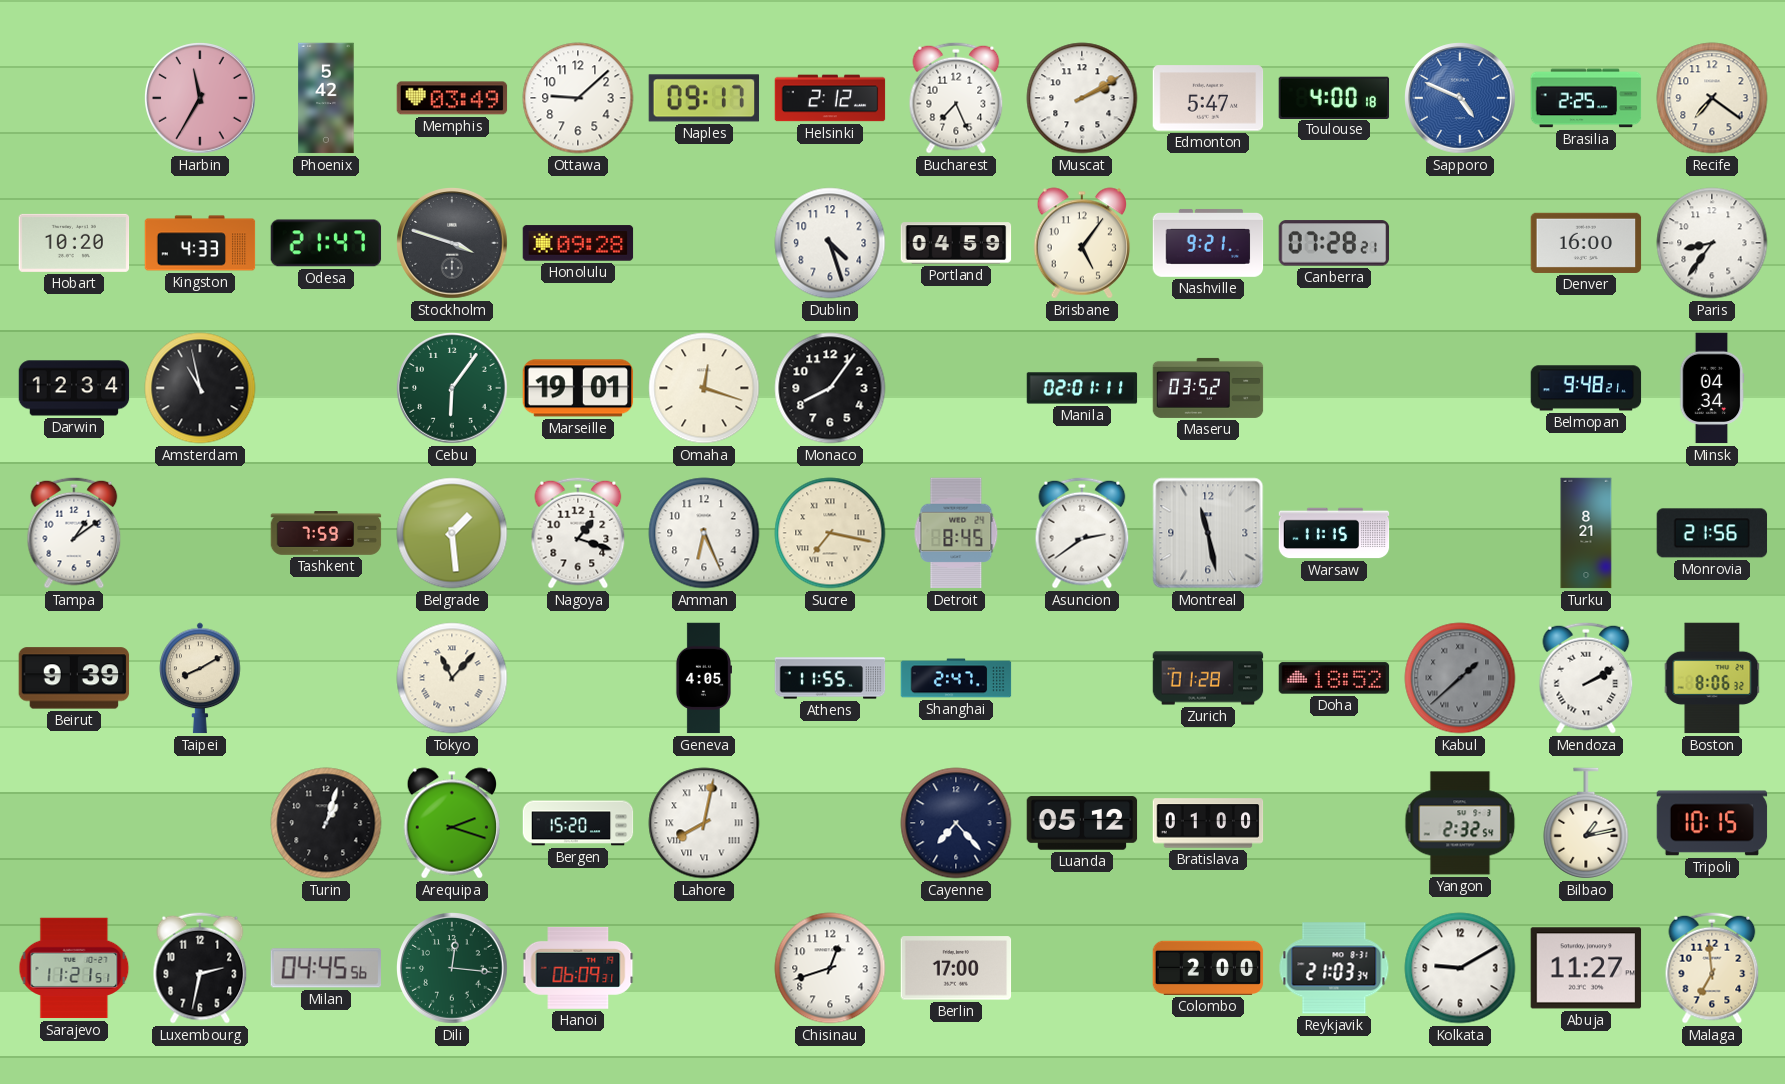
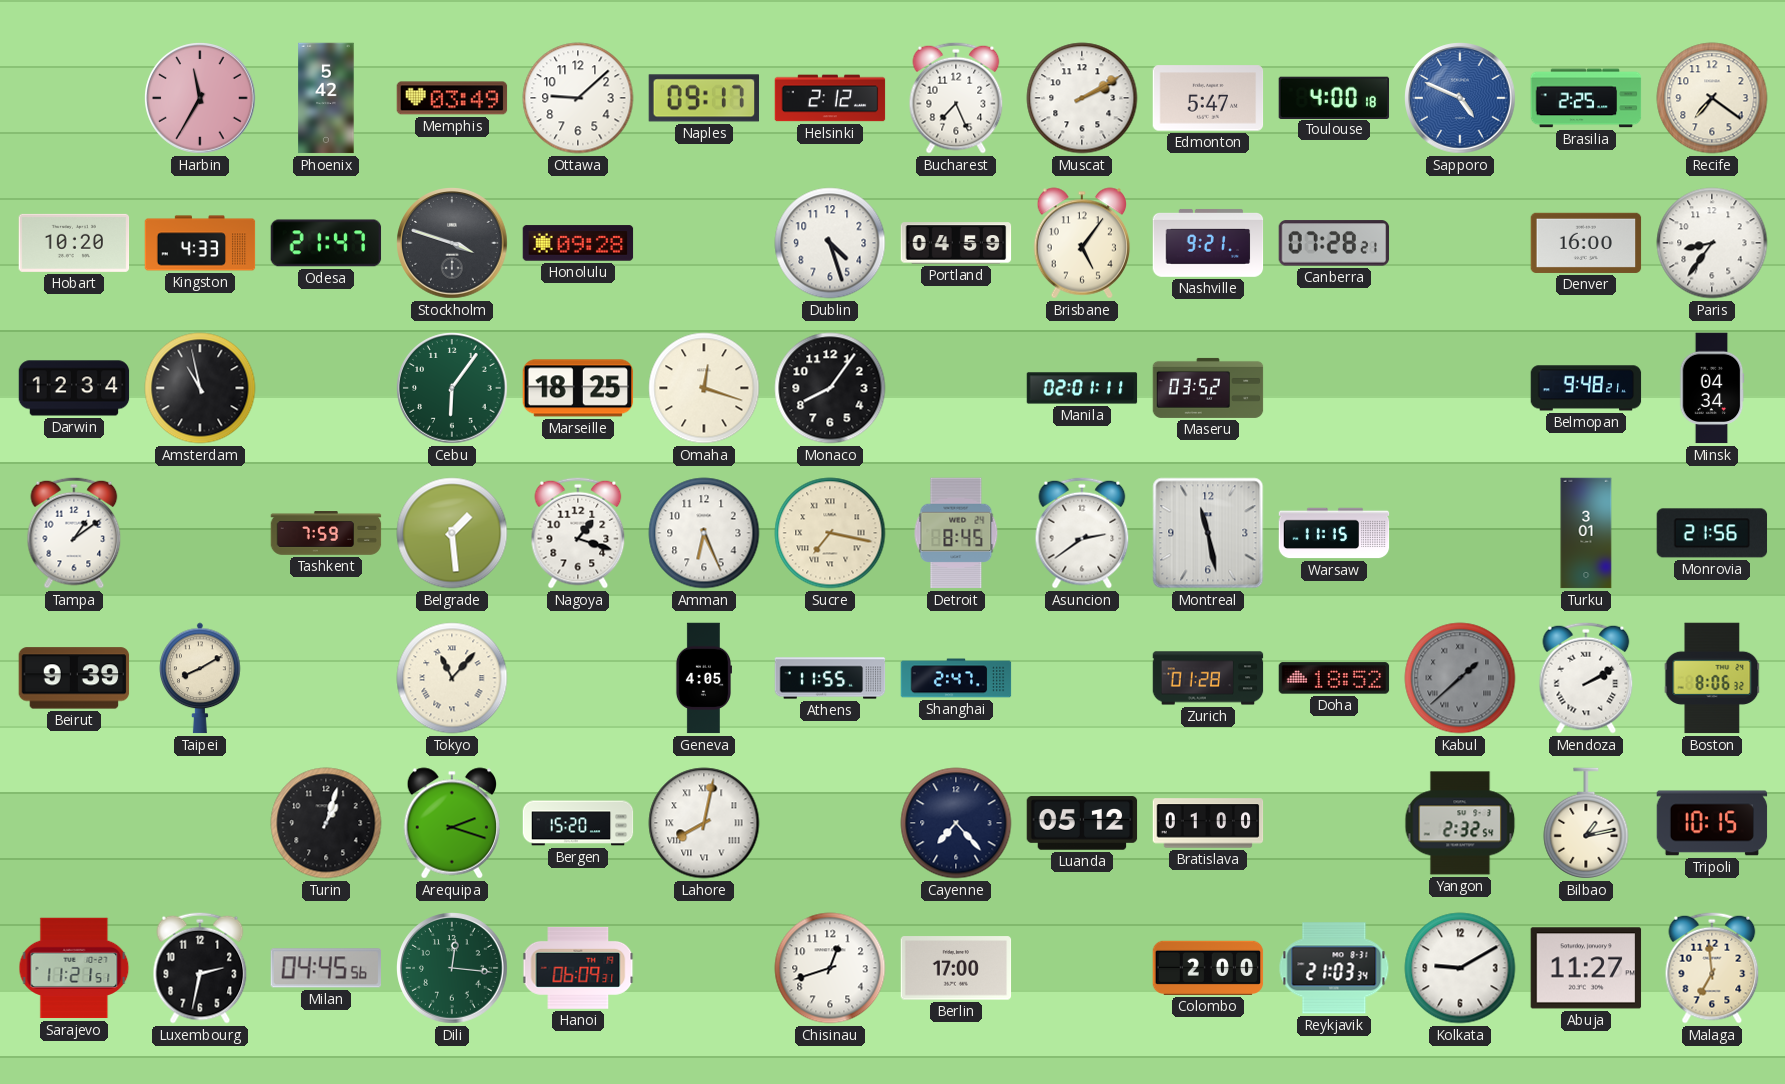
Marseille: 19:01 -> 18:25 (578, 388)
Turku: 8:21 -> 3:01 (1586, 533)
